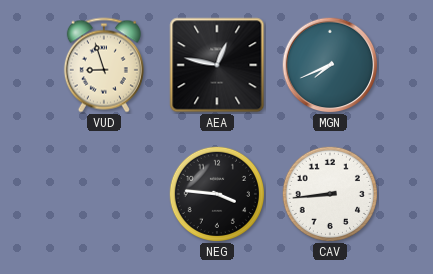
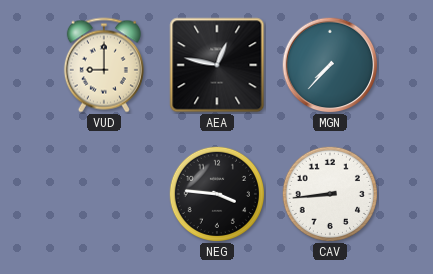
VUD: 8:57 -> 9:00 (104, 65)
MGN: 7:41 -> 7:37 (330, 65)
